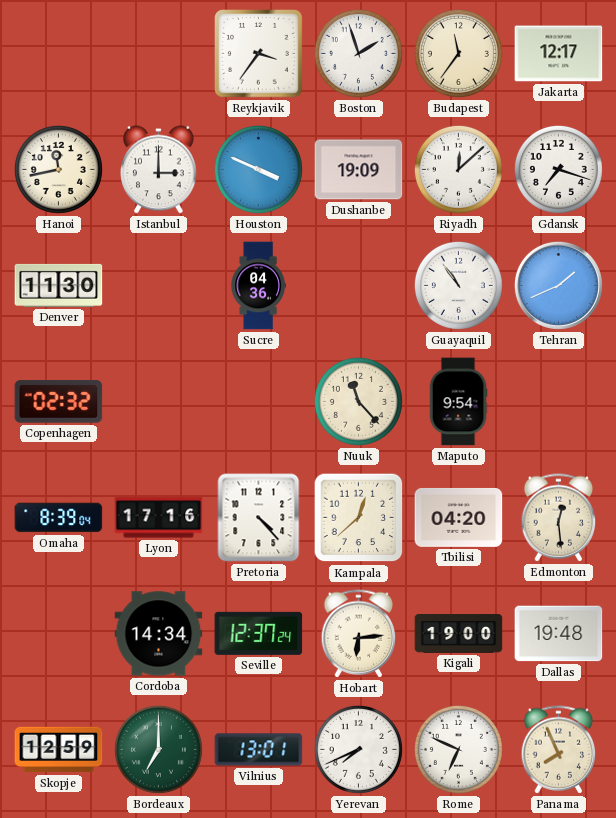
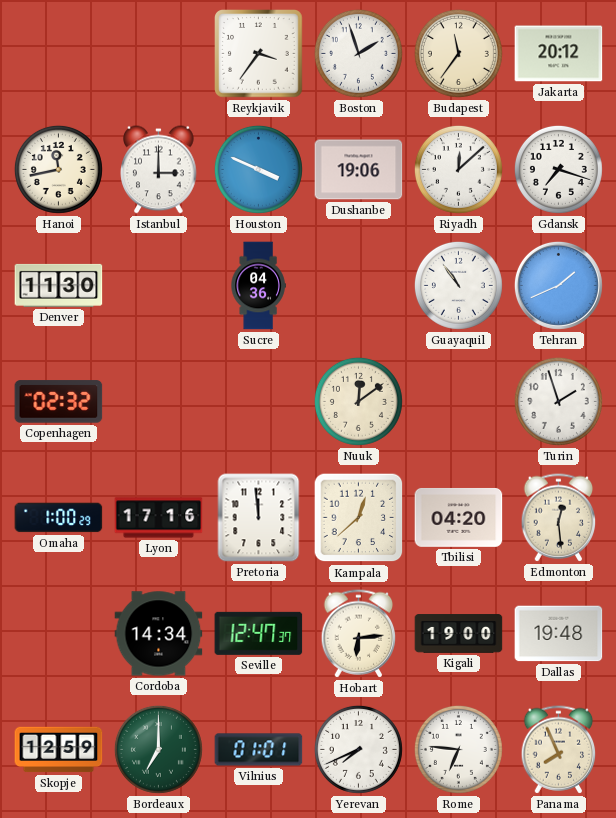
Jakarta: 12:17 -> 20:12 (559, 54)
Dushanbe: 19:09 -> 19:06 (359, 170)
Nuuk: 11:23 -> 12:09 (358, 401)
Maputo: 9:54 -> none (458, 402)
Turin: none -> 1:57 (558, 401)
Omaha: 8:39 -> 1:00 (59, 518)
Pretoria: 4:23 -> 11:59 (259, 518)
Seville: 12:37 -> 12:47 (259, 633)
Vilnius: 13:01 -> 01:01 (259, 750)
Rome: 6:49 -> 6:46 (458, 749)
